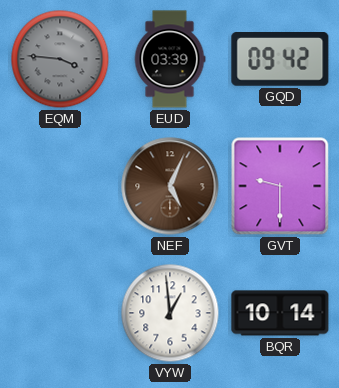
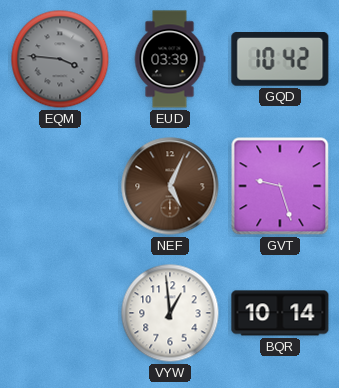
GQD: 09:42 -> 10:42 (280, 60)
GVT: 9:30 -> 9:27 (280, 186)
